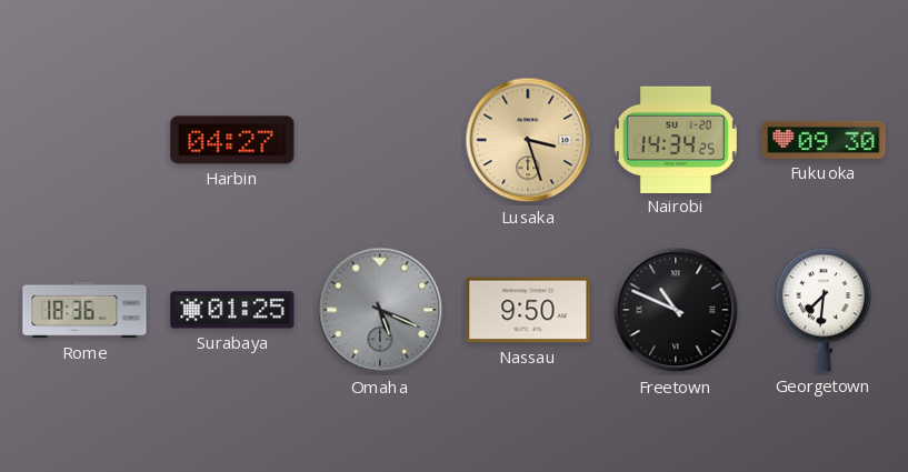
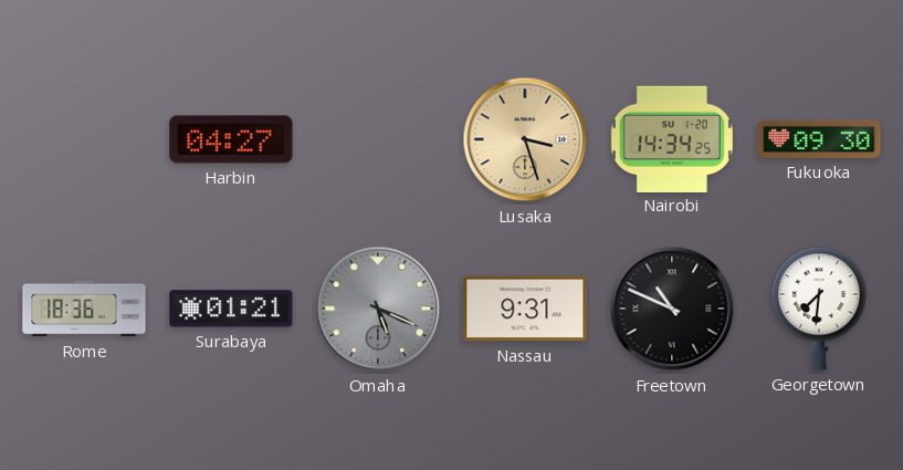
Surabaya: 01:25 -> 01:21 (231, 309)
Nassau: 9:50 -> 9:31 (525, 309)
